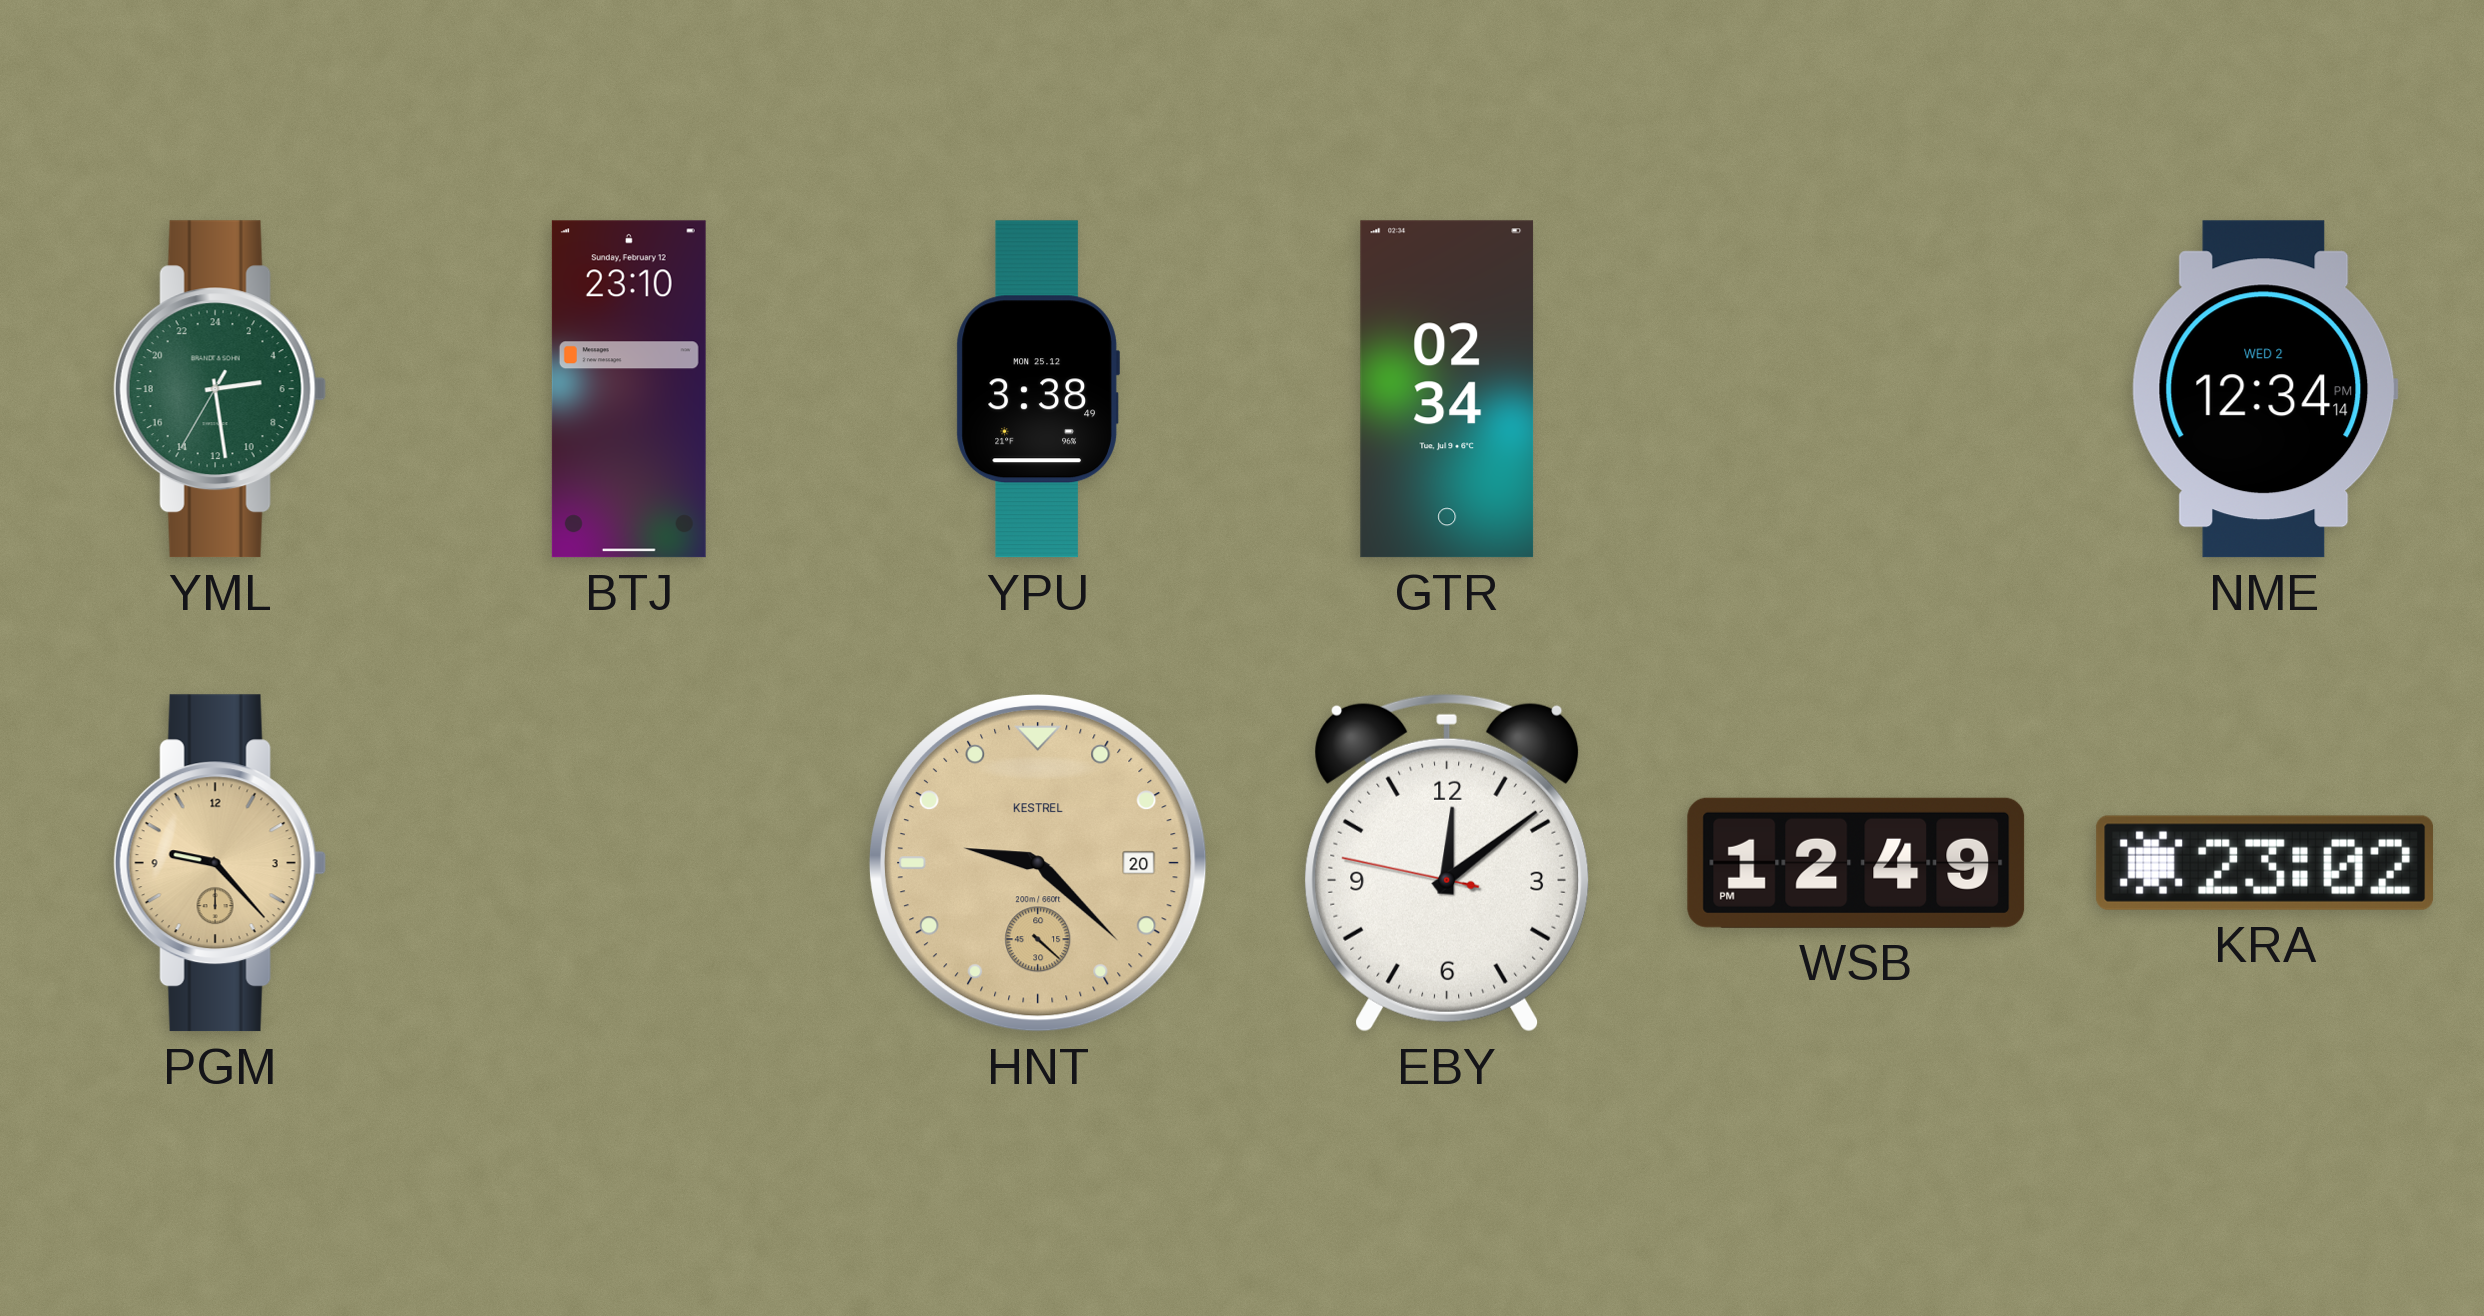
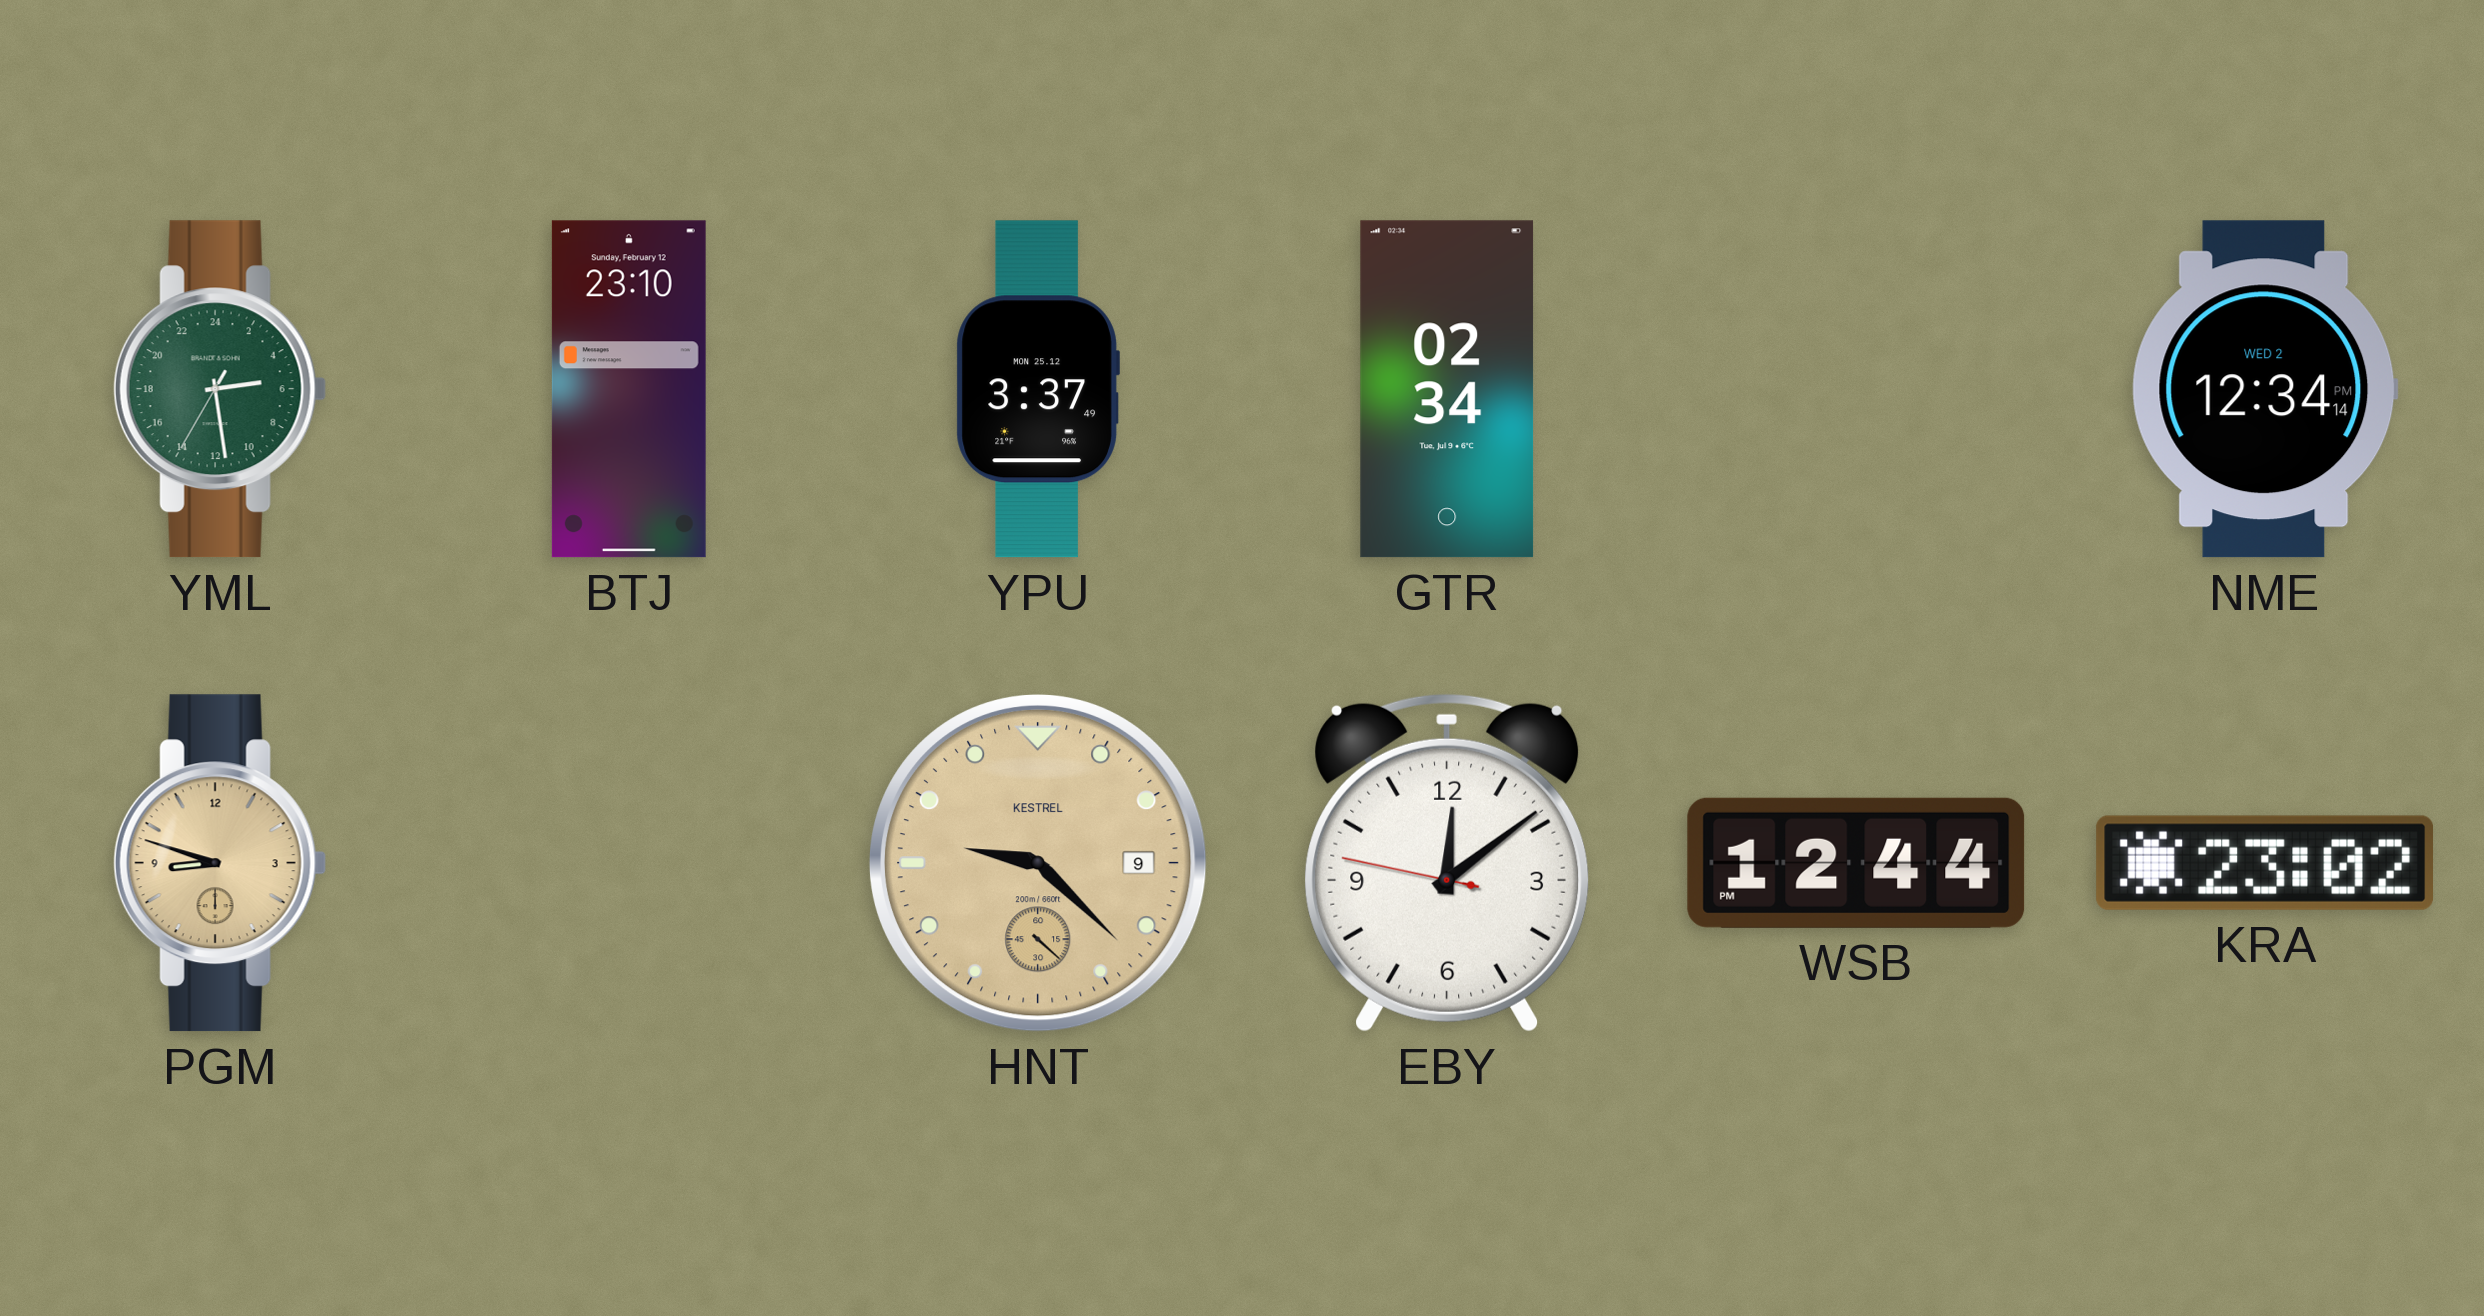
YPU: 3:38 -> 3:37 (1038, 389)
PGM: 9:23 -> 8:48 (220, 863)
HNT date: 20 -> 9 (1038, 863)
WSB: 12:49 -> 12:44 (1856, 863)
